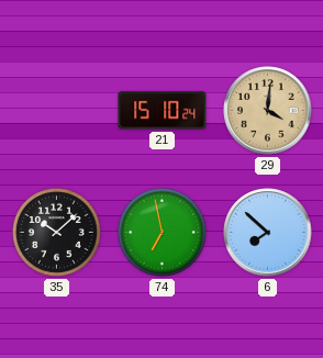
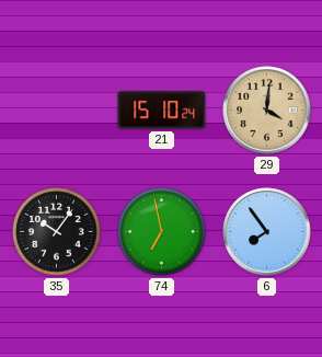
35: 10:08 -> 10:06 (57, 232)
6: 7:52 -> 7:54 (267, 232)
